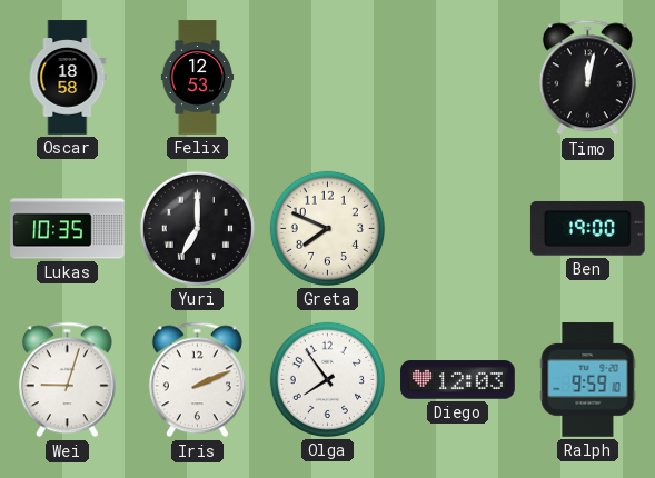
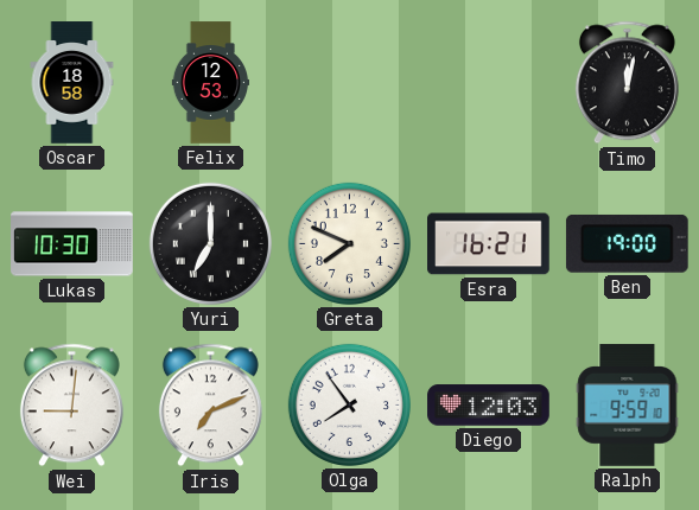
Lukas: 10:35 -> 10:30 (72, 244)
Esra: none -> 16:21 (489, 244)
Wei: 9:03 -> 9:01 (71, 406)
Iris: 2:11 -> 7:11 (210, 406)
